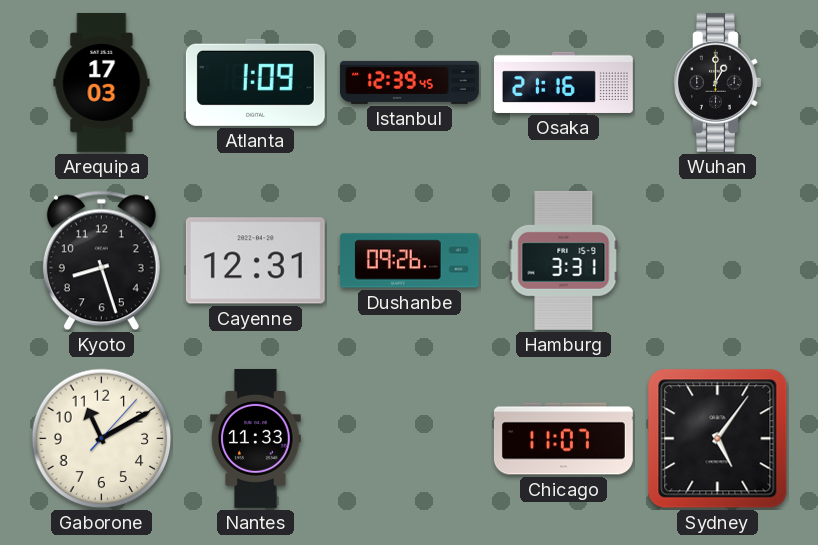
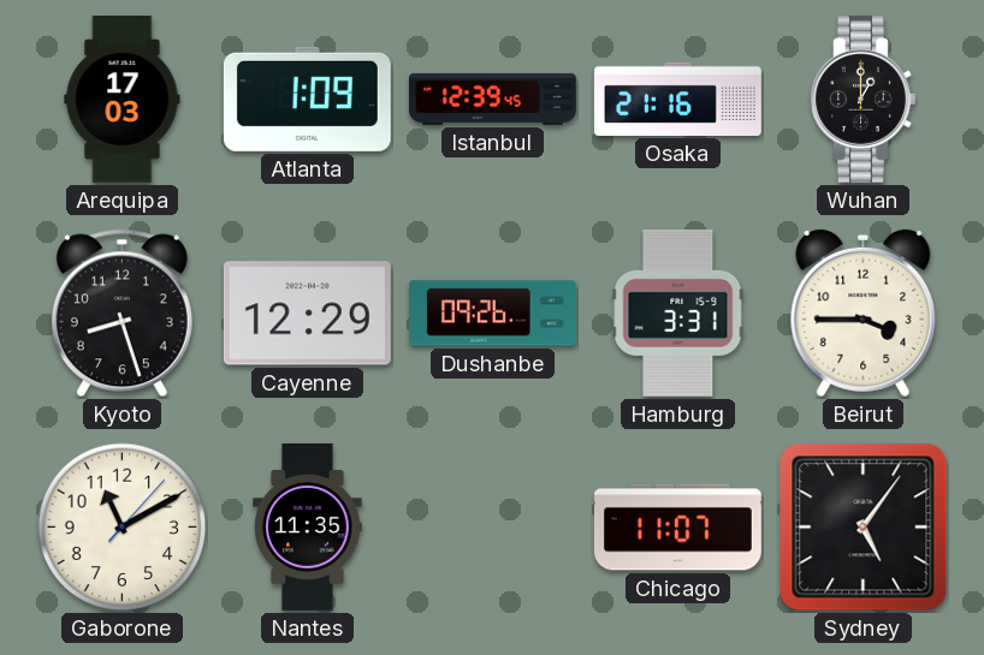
Cayenne: 12:31 -> 12:29 (307, 314)
Beirut: none -> 3:45 (864, 314)
Nantes: 11:33 -> 11:35 (308, 526)
